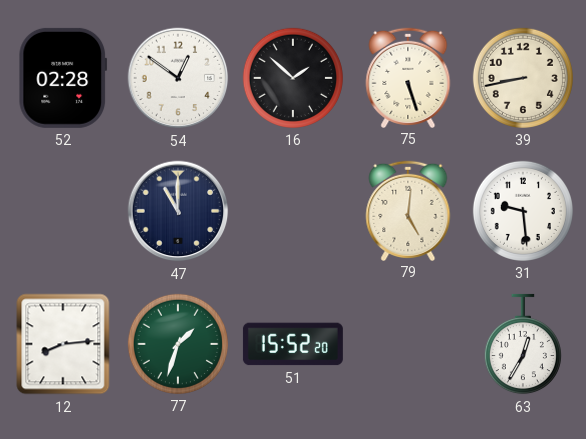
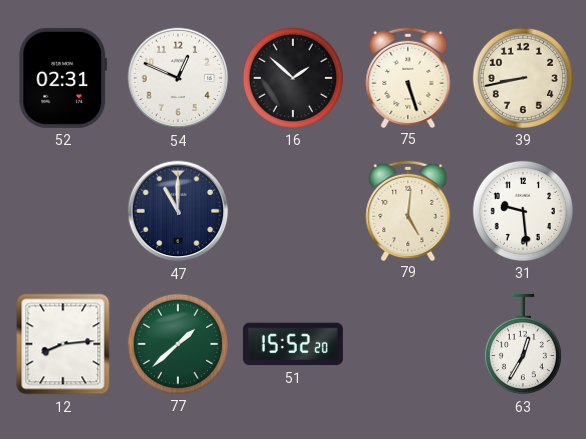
52: 02:28 -> 02:31 (63, 78)
54: 12:51 -> 12:49 (178, 78)
77: 1:33 -> 1:38 (178, 344)
